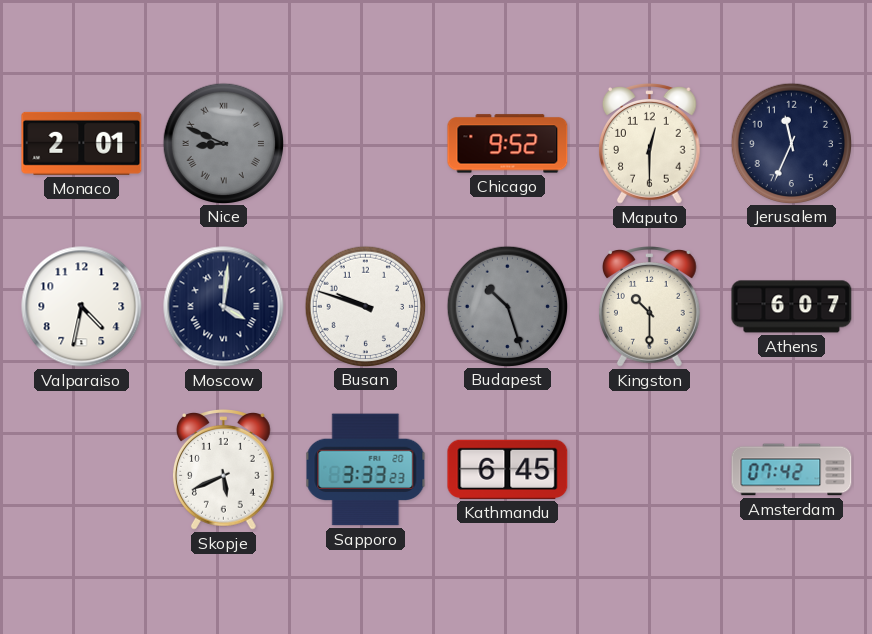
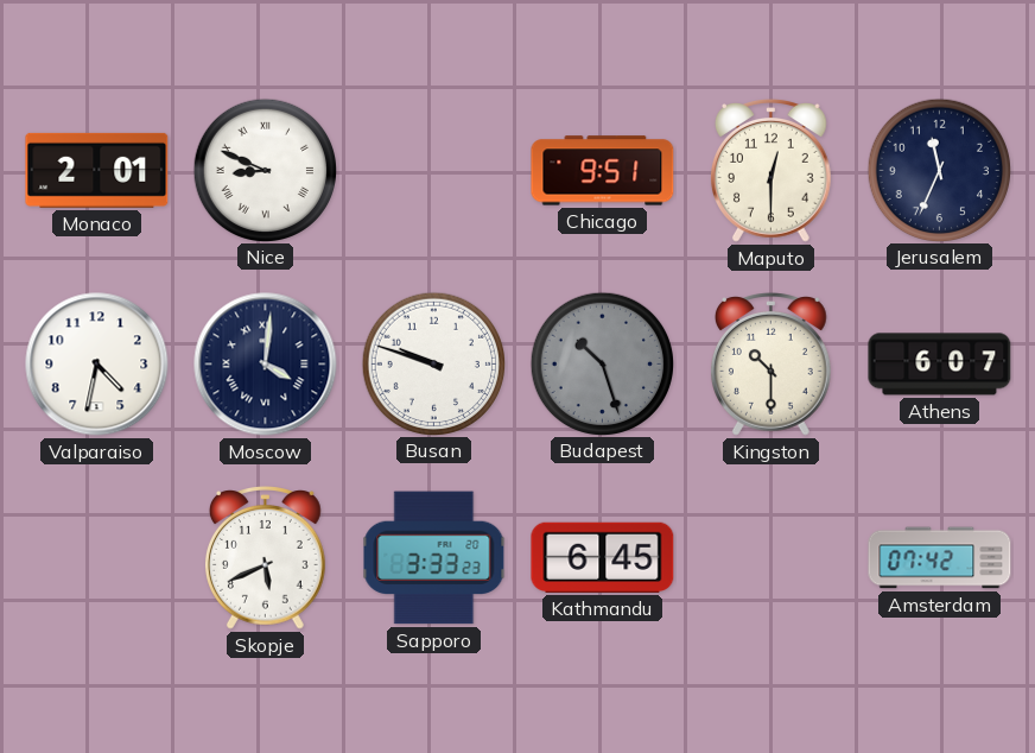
Nice dial: grey -> white (265, 170)
Chicago: 9:52 -> 9:51 (603, 171)
